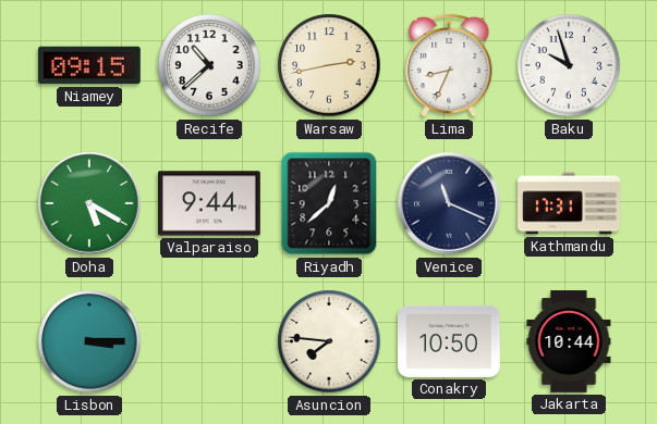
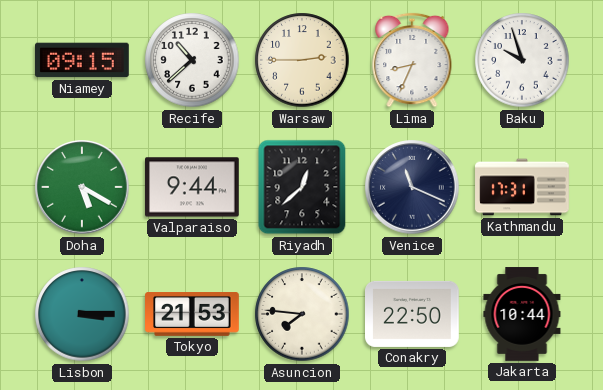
Warsaw: 2:43 -> 2:45 (302, 60)
Tokyo: none -> 21:53 (192, 315)
Conakry: 10:50 -> 22:50 (413, 314)
